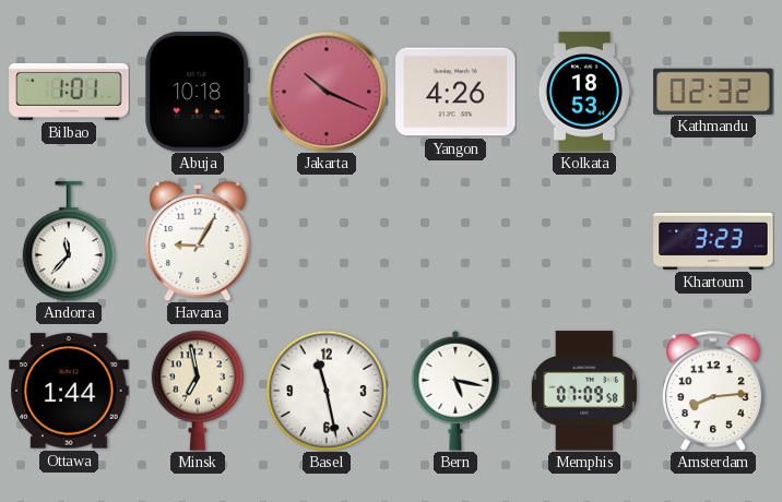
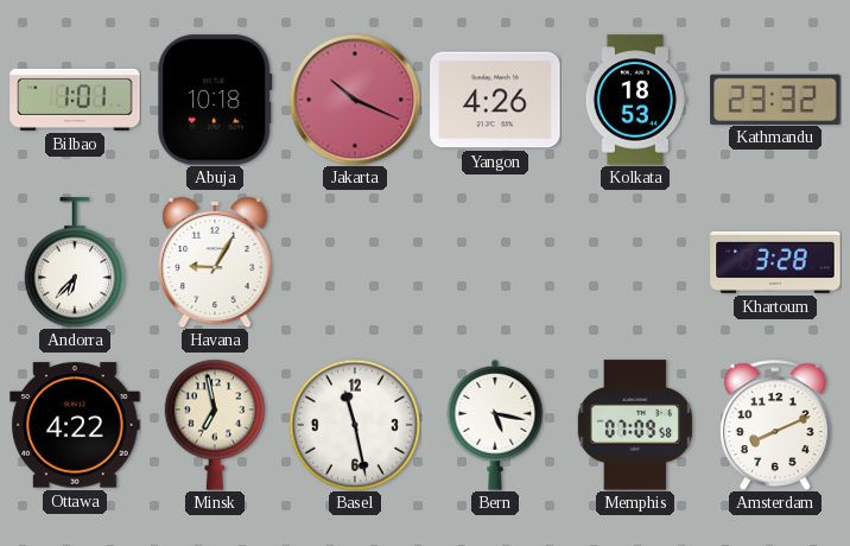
Kathmandu: 02:32 -> 23:32 (775, 99)
Andorra: 11:37 -> 6:37 (75, 262)
Khartoum: 3:23 -> 3:28 (775, 262)
Ottawa: 1:44 -> 4:22 (75, 425)
Amsterdam: 8:14 -> 8:11 (775, 425)
